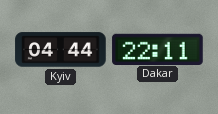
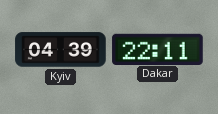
Kyiv: 04:44 -> 04:39 (61, 50)
